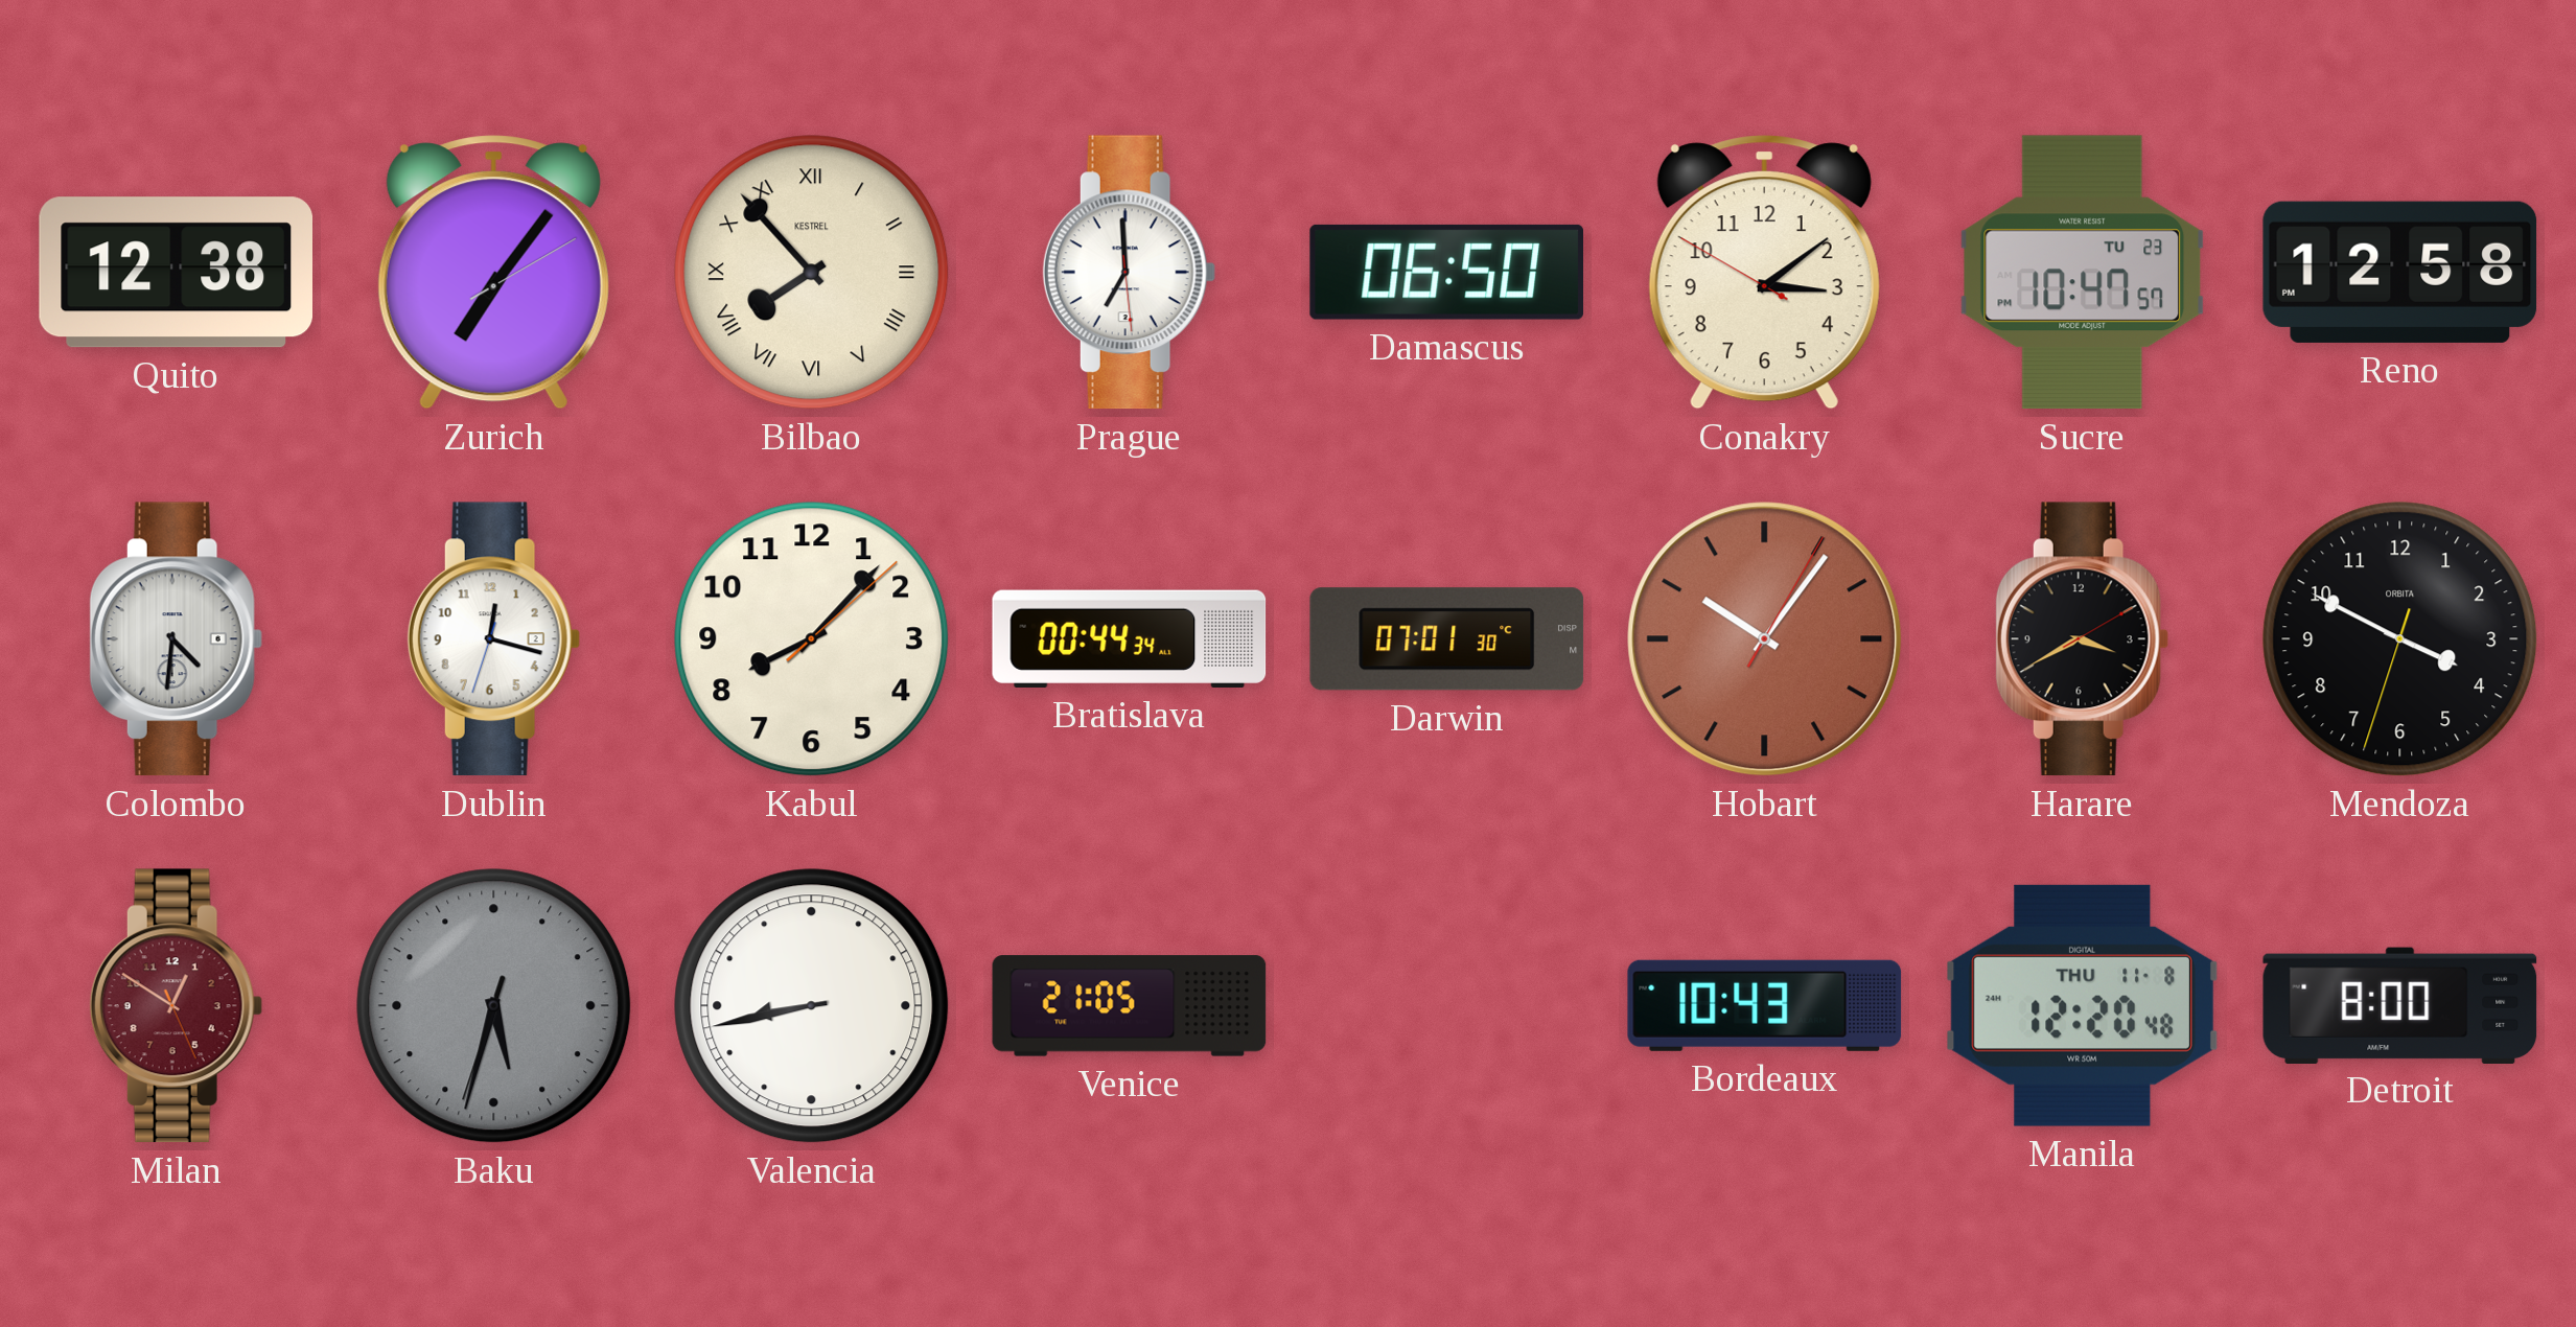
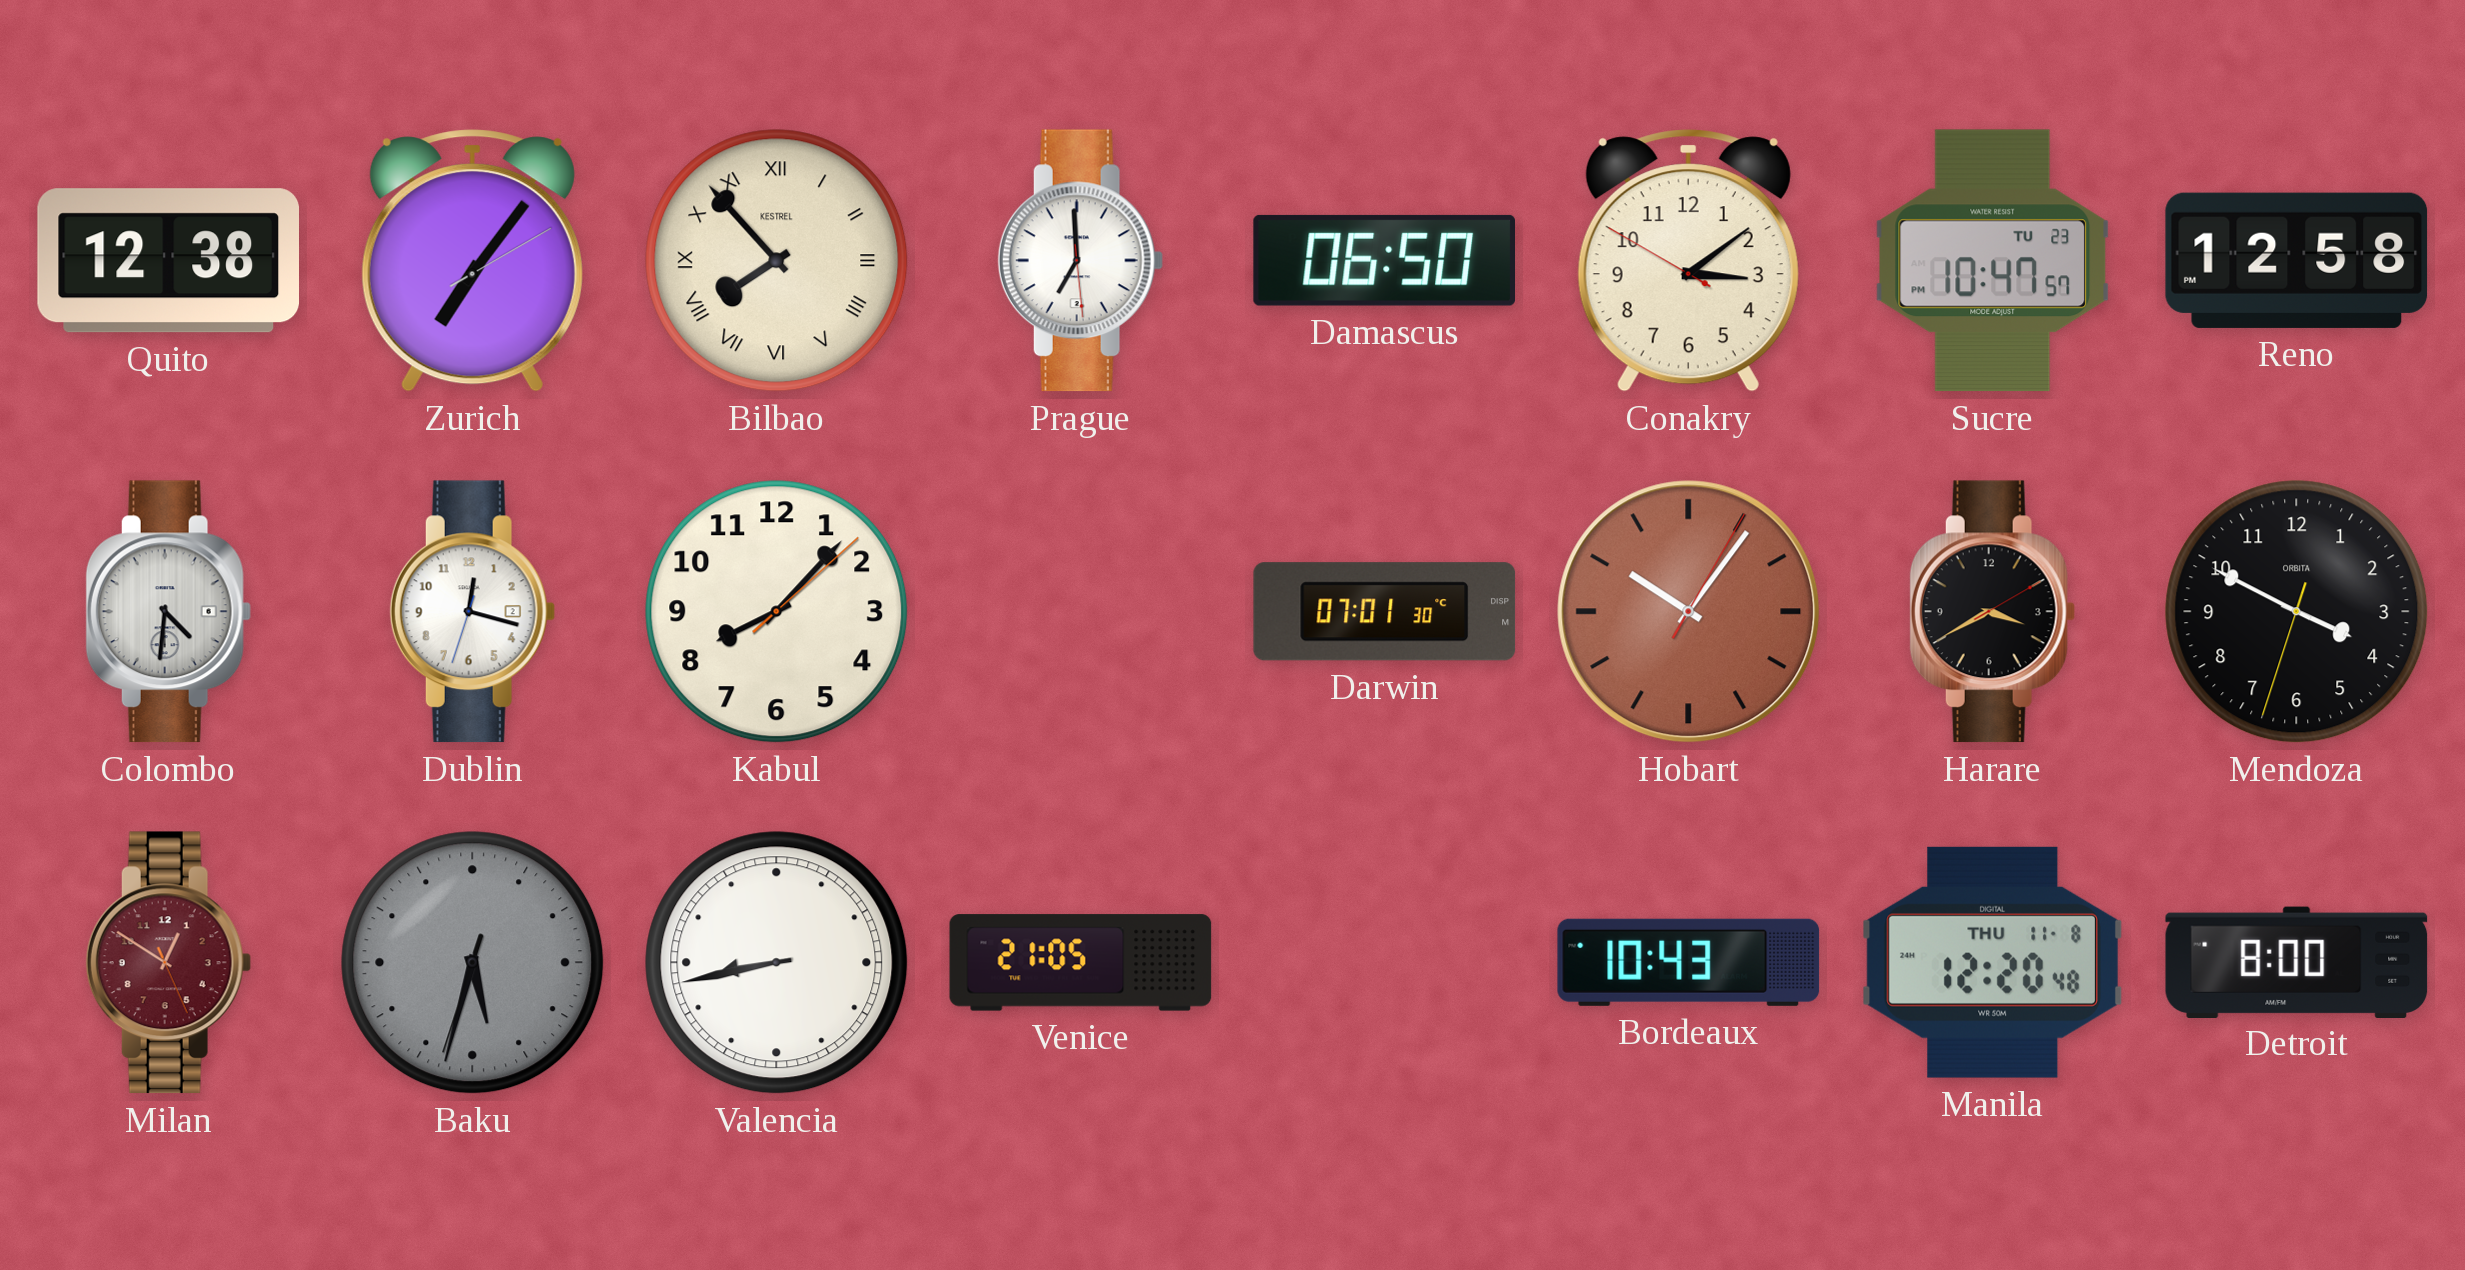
Bratislava: 00:44 -> none (1130, 638)
